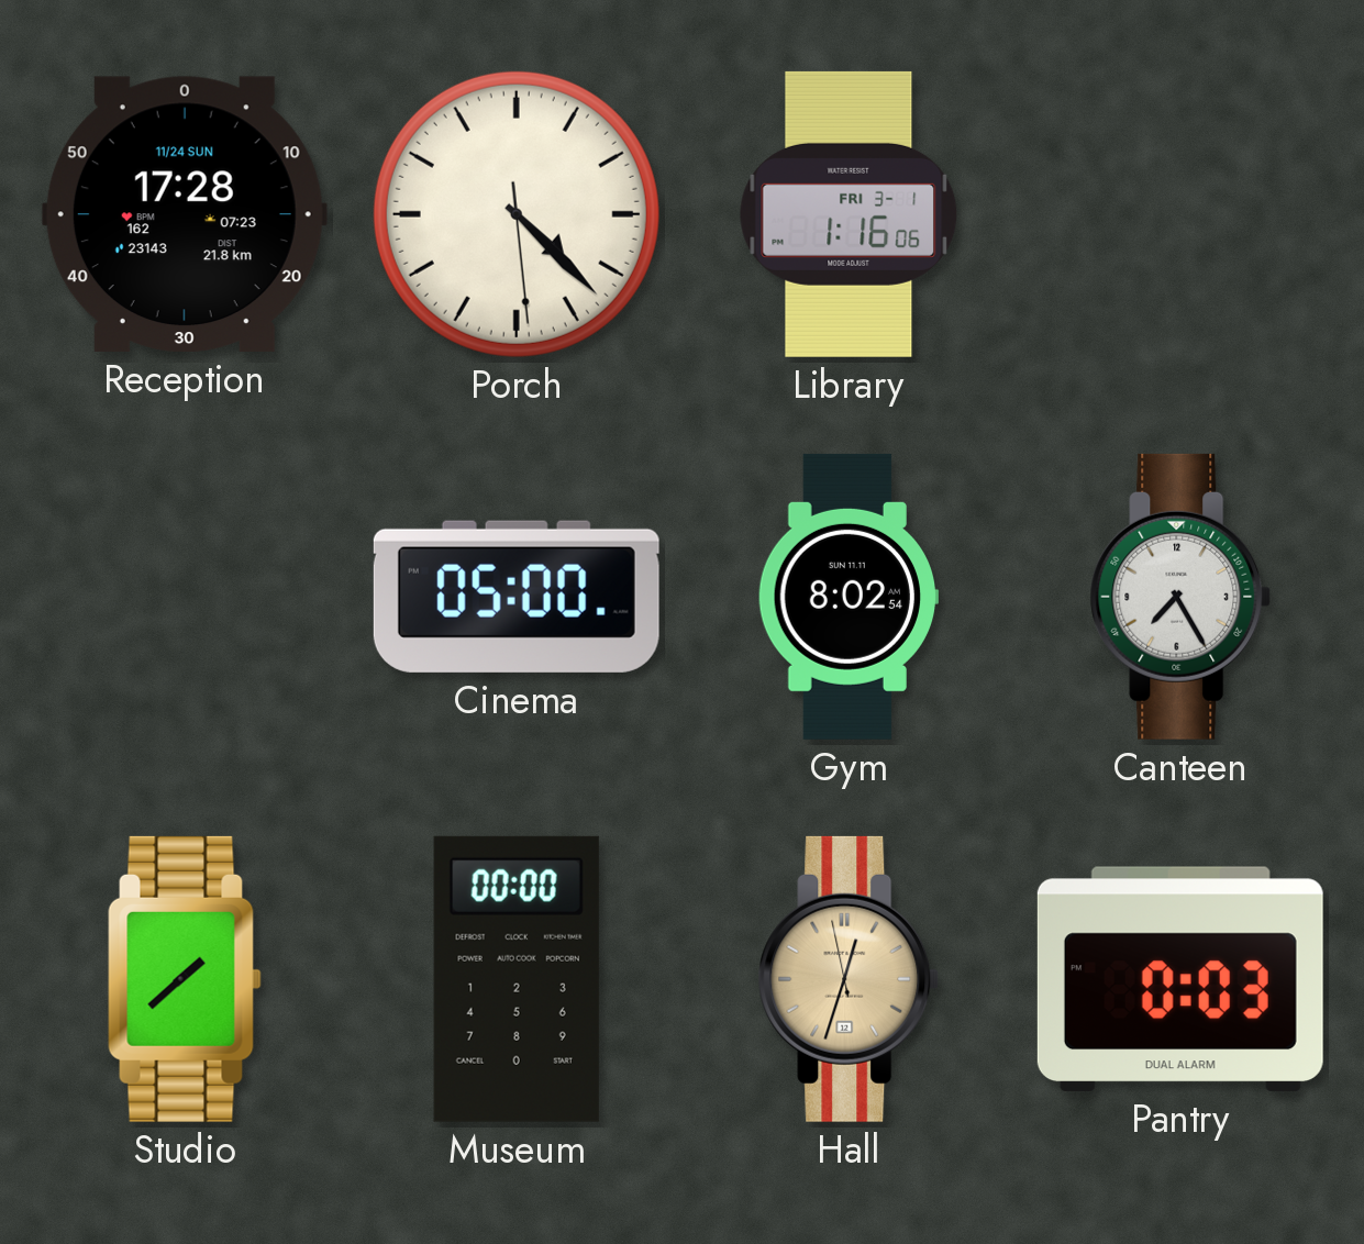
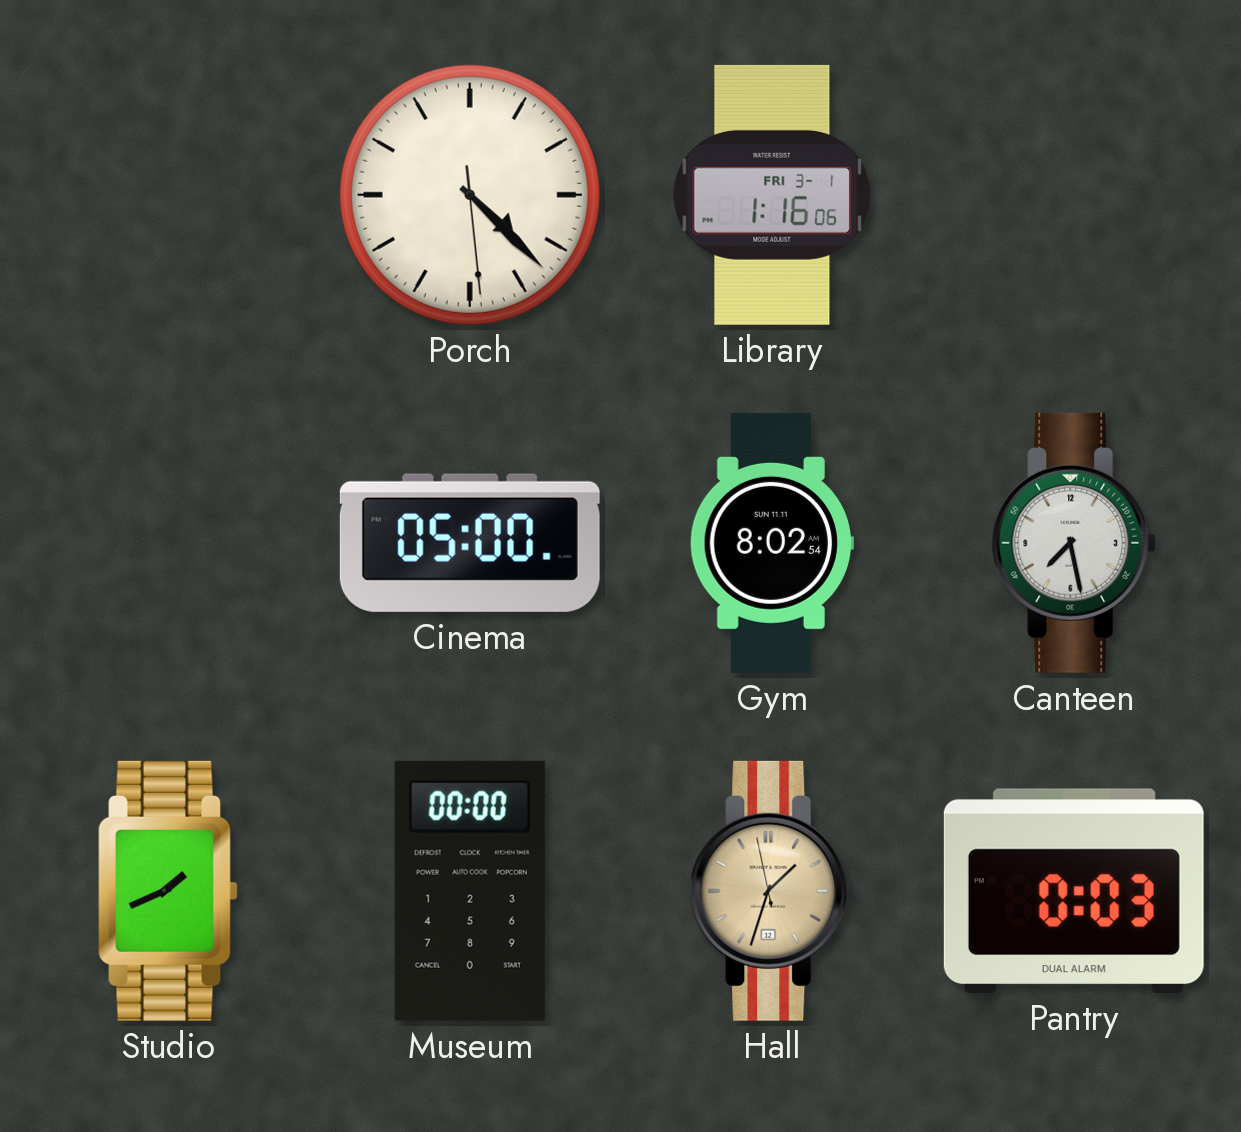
Reception: 17:28 -> none (185, 214)
Canteen: 7:25 -> 7:28 (1074, 543)
Studio: 1:38 -> 1:41 (168, 891)
Hall: 12:32 -> 1:32 (772, 891)
